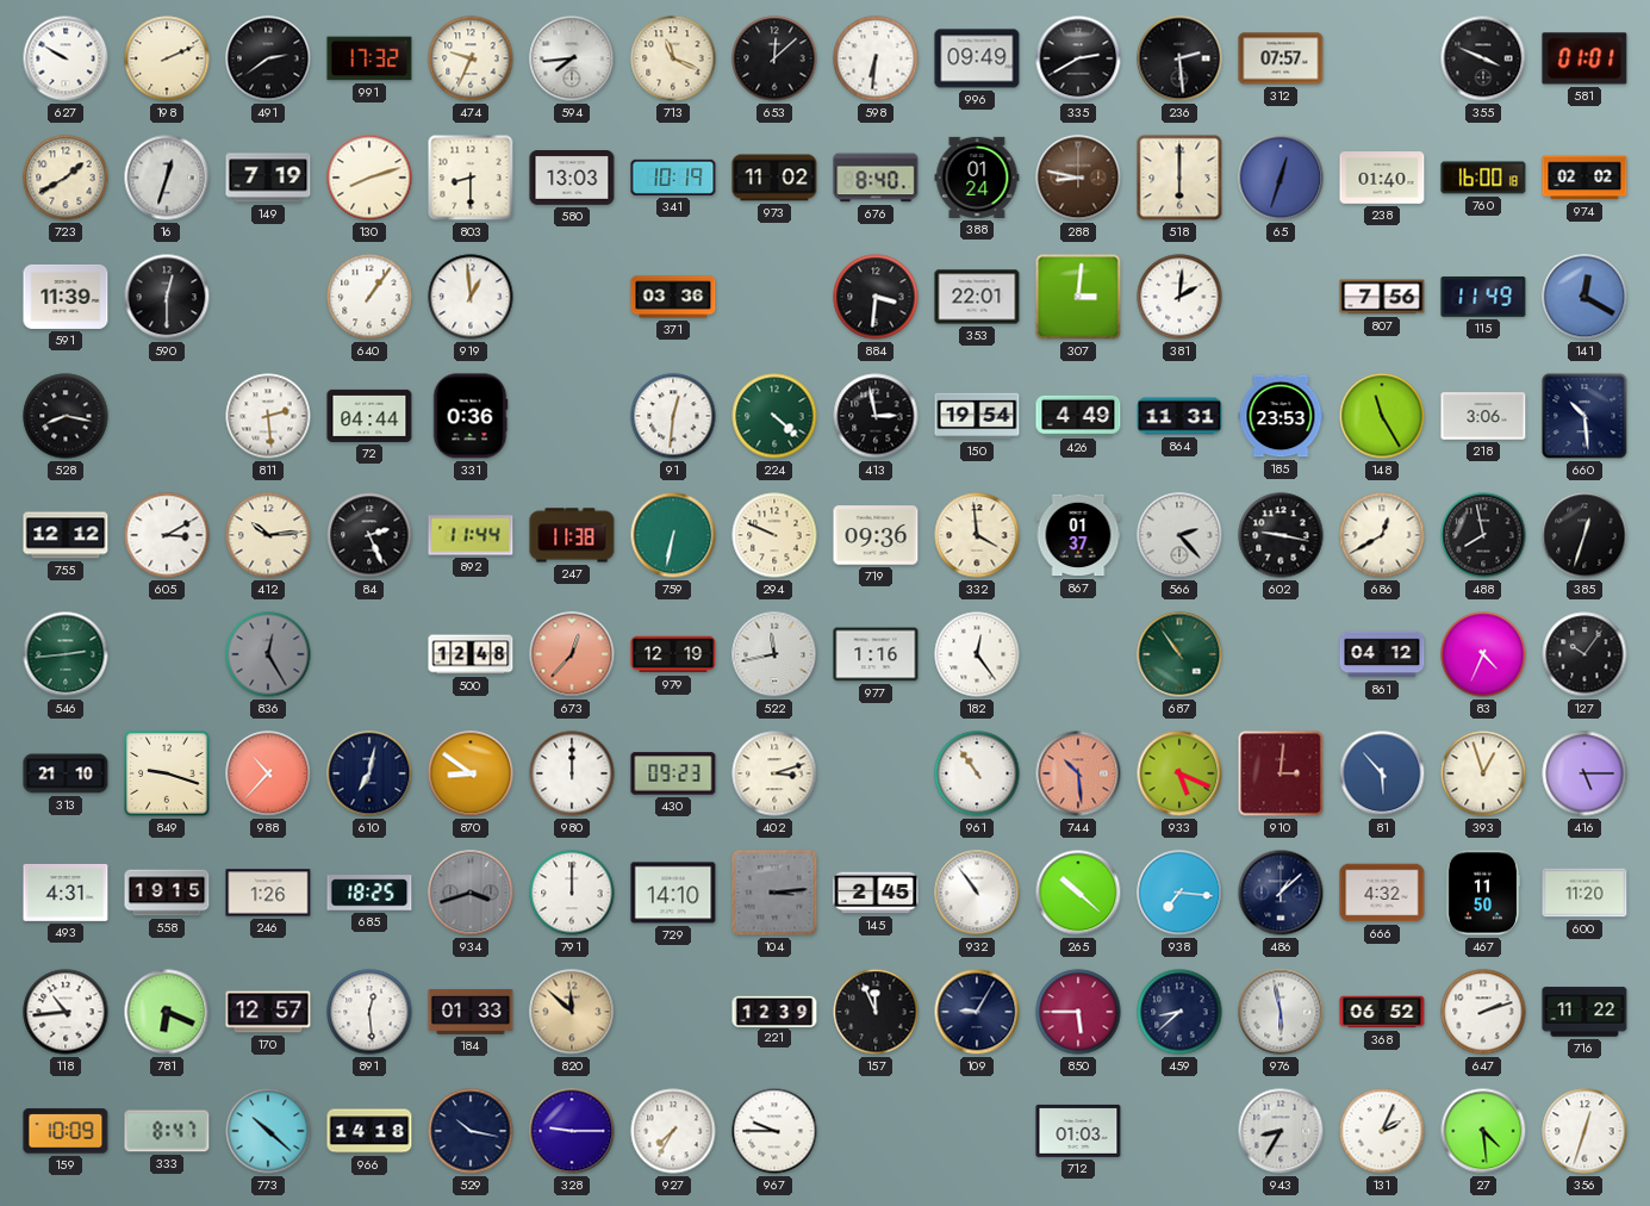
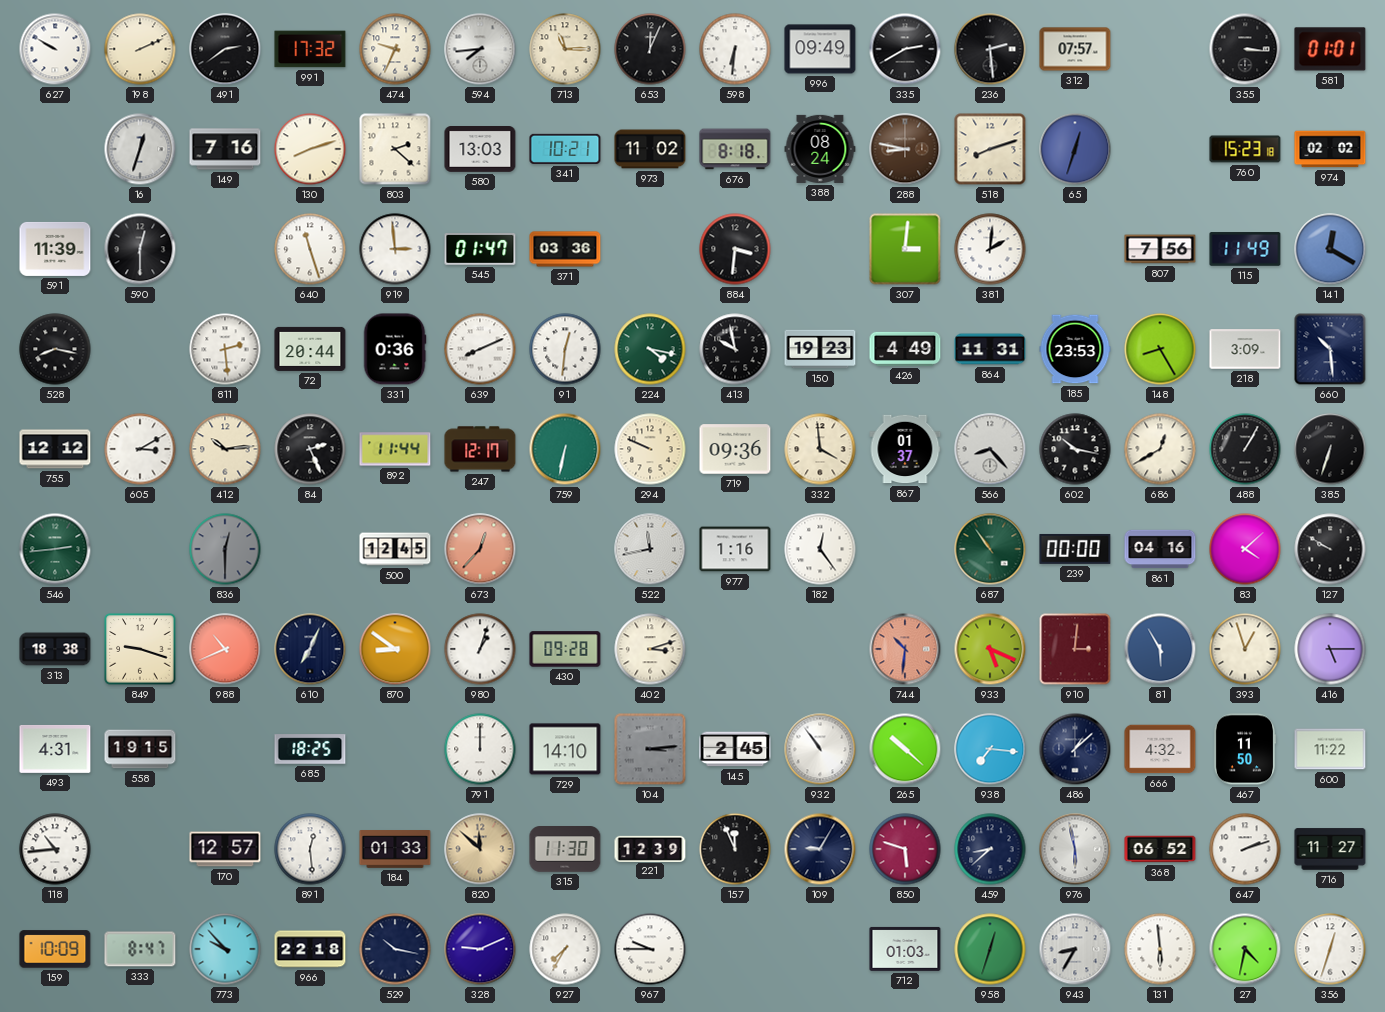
713: 11:19 -> 11:15 (565, 49)
653: 12:08 -> 12:04 (650, 49)
355: 3:49 -> 3:16 (1245, 49)
723: 1:40 -> none (66, 178)
149: 7:19 -> 7:16 (225, 149)
803: 8:30 -> 2:22 (395, 149)
341: 10:19 -> 10:21 (565, 149)
676: 8:40 -> 8:18 (735, 149)
388: 01:24 -> 08:24 (820, 149)
518: 6:00 -> 8:12 (990, 149)
238: 01:40 -> none (1382, 178)
760: 16:00 -> 15:23 (1245, 149)
640: 1:06 -> 11:27 (310, 249)
919: 12:59 -> 2:59 (395, 249)
545: none -> 01:47 (480, 250)
353: 22:01 -> none (977, 297)
72: 04:44 -> 20:44 (310, 349)
639: none -> 8:11 (480, 349)
224: 4:22 -> 4:17 (650, 349)
413: 2:58 -> 9:58 (735, 349)
150: 19:54 -> 19:23 (820, 349)
148: 11:25 -> 8:25 (1160, 349)
218: 3:06 -> 3:09 (1245, 349)
247: 11:38 -> 12:17 (480, 449)
566: 2:23 -> 8:23 (990, 449)
602: 9:17 -> 10:17 (1075, 449)
488: 7:58 -> 1:05 (1245, 449)
385: 12:33 -> 6:33 (1330, 449)
836: 12:25 -> 12:30 (225, 549)
500: 12:48 -> 12:45 (395, 549)
979: 12:19 -> none (673, 654)
239: none -> 00:00 (1075, 549)
861: 04:12 -> 04:16 (1160, 549)
83: 4:34 -> 4:08 (1245, 549)
127: 10:06 -> 9:50 (1330, 549)
313: 21:10 -> 18:38 (55, 649)
988: 10:37 -> 10:41 (225, 649)
610: 7:02 -> 7:04 (310, 649)
980: 12:00 -> 1:03 (480, 649)
430: 09:23 -> 09:28 (565, 649)
961: 10:54 -> none (977, 773)
744: 10:29 -> 10:31 (905, 649)
81: 5:53 -> 5:55 (1160, 649)
246: 1:26 -> none (268, 893)
934: 3:42 -> none (471, 893)
600: 11:20 -> 11:22 (1330, 749)
781: 6:19 -> none (167, 1012)
315: none -> 11:30 (565, 850)
850: 5:45 -> 5:48 (905, 849)
716: 11:22 -> 11:27 (1330, 849)
773: 10:22 -> 9:53 (225, 949)
966: 14:18 -> 22:18 (310, 949)
328: 9:15 -> 9:11 (480, 949)
958: none -> 12:33 (990, 949)
131: 2:04 -> 5:59 (1160, 949)
27: 4:29 -> 4:32 (1245, 949)
